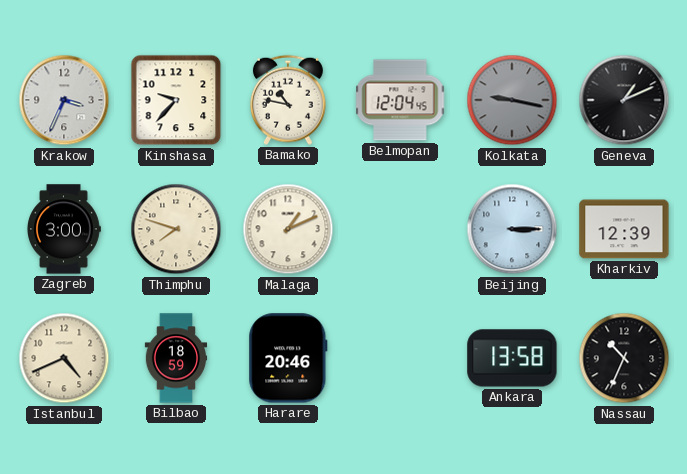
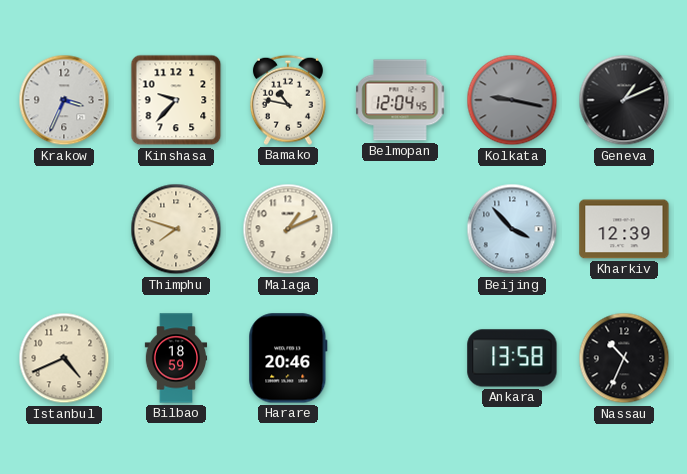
Zagreb: 3:00 -> none (64, 229)
Beijing: 3:15 -> 3:53 (512, 229)
